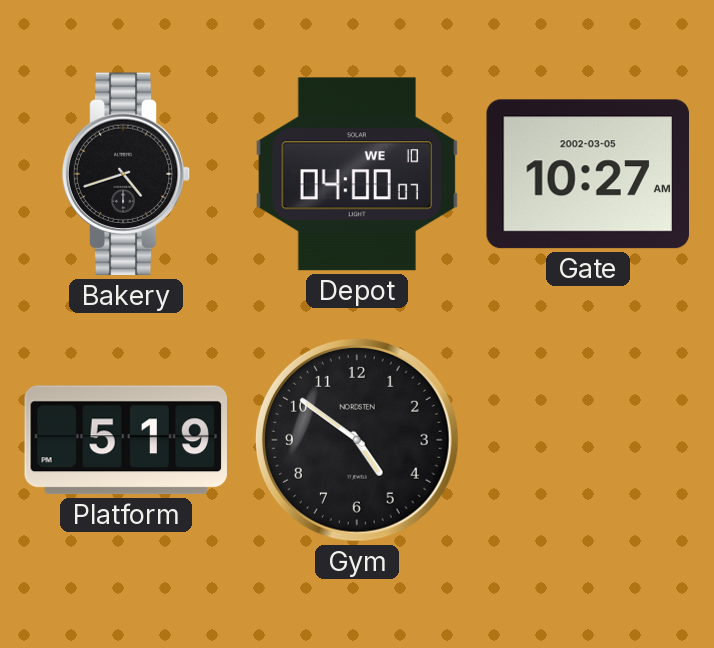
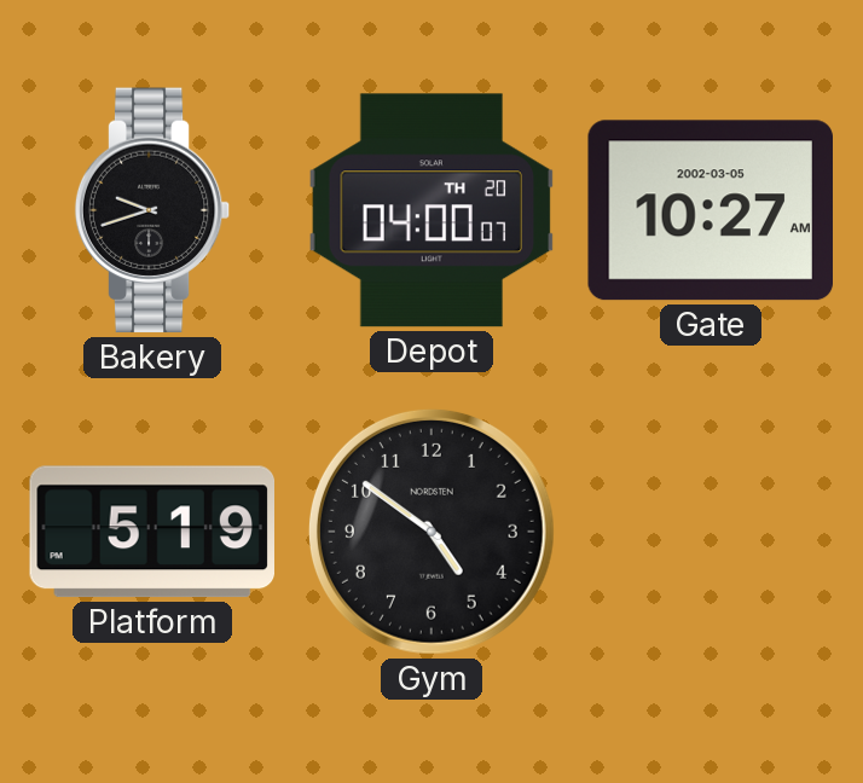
Bakery: 4:42 -> 9:42 (152, 210)
Depot date: WE 10 -> TH 20 (431, 210)
